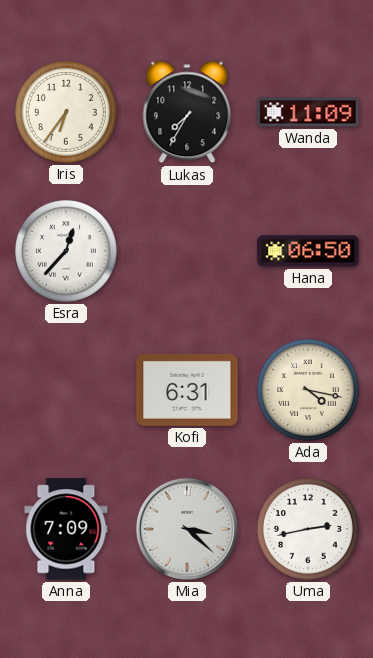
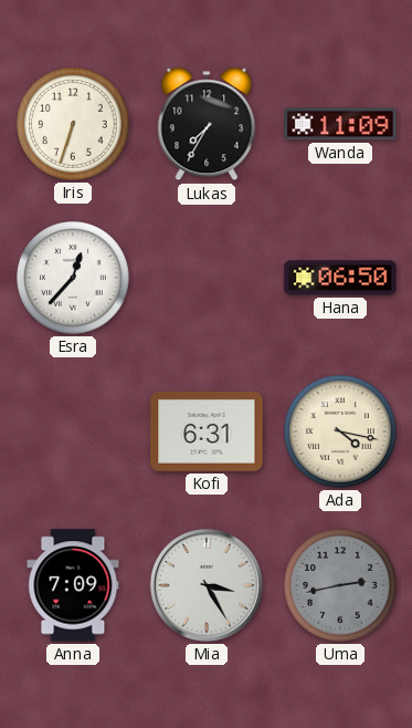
Iris: 6:36 -> 6:33 (74, 125)
Mia: 3:22 -> 3:25 (207, 585)
Uma dial: white -> grey (341, 586)
